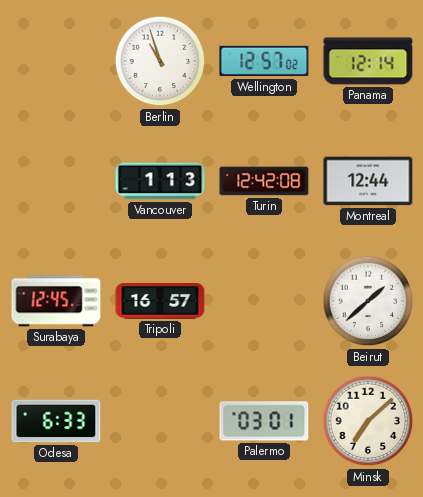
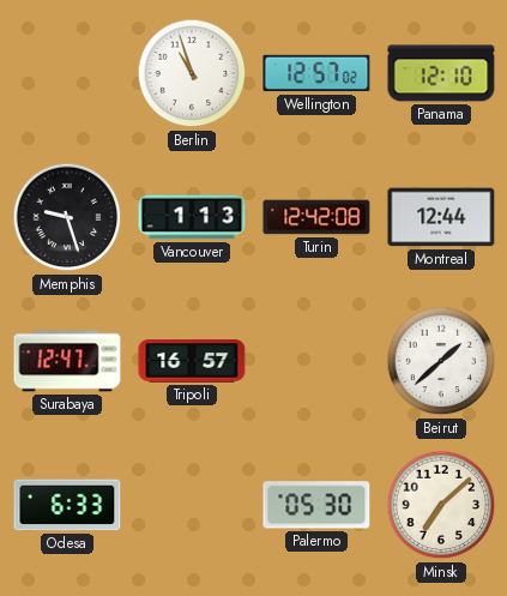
Panama: 12:14 -> 12:10 (441, 73)
Memphis: none -> 9:27 (67, 217)
Surabaya: 12:45 -> 12:47 (67, 361)
Palermo: 03:01 -> 05:30 (316, 505)
